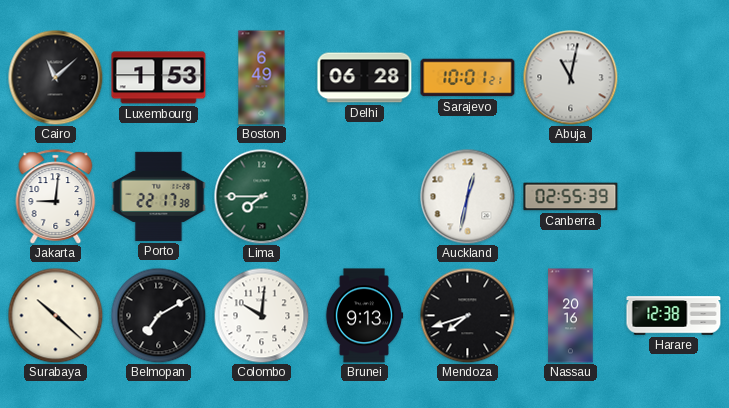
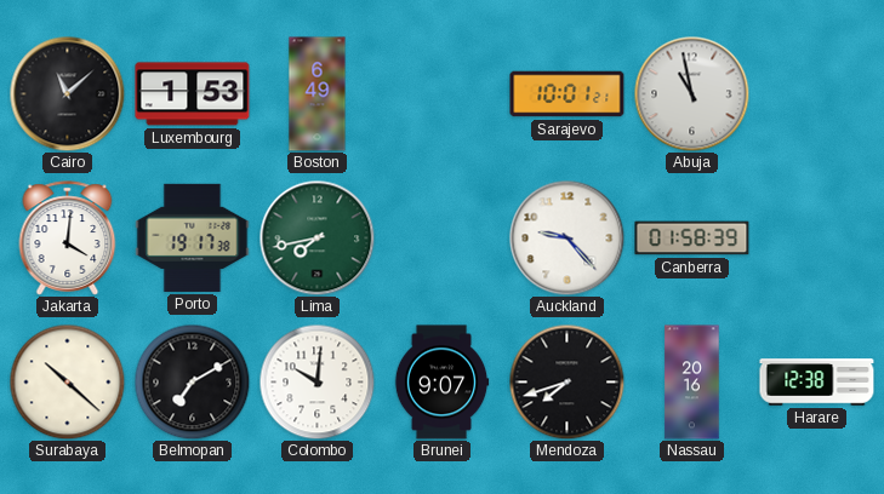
Delhi: 06:28 -> none (365, 78)
Abuja: 11:02 -> 10:58 (691, 93)
Jakarta: 9:01 -> 4:01 (68, 239)
Porto: 22:17 -> 19:17 (193, 237)
Lima: 7:45 -> 7:43 (316, 237)
Auckland: 12:32 -> 9:23 (566, 237)
Canberra: 02:55 -> 01:58 (692, 239)
Brunei: 9:13 -> 9:07 (441, 383)
